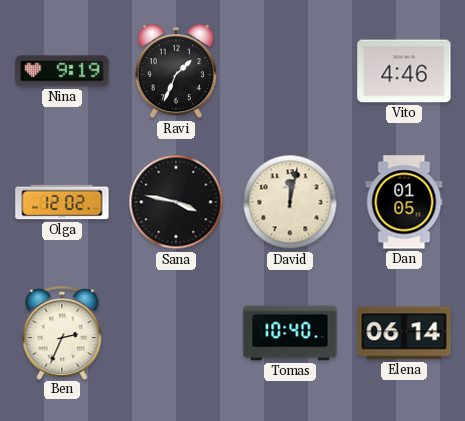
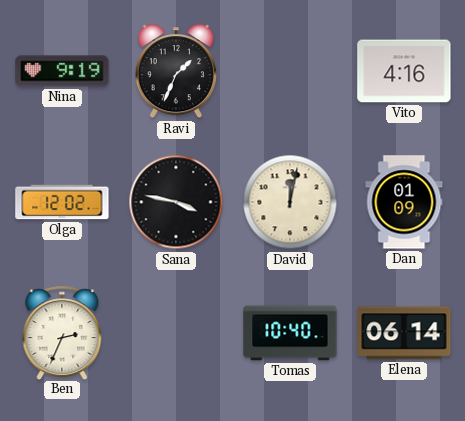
Vito: 4:46 -> 4:16 (404, 71)
Dan: 01:05 -> 01:09 (404, 202)
